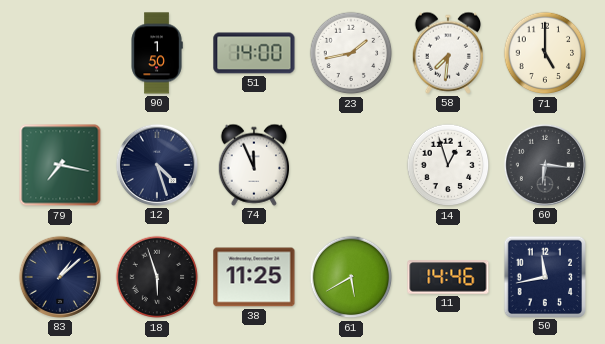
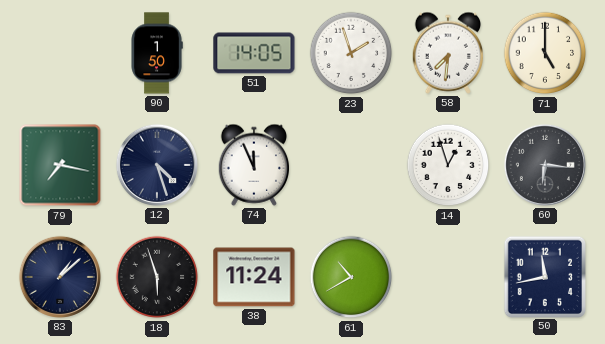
51: 14:00 -> 14:05 (254, 53)
23: 1:43 -> 1:57 (351, 53)
38: 11:25 -> 11:24 (254, 277)
61: 5:40 -> 10:40 (351, 277)
11: 14:46 -> none (448, 277)
